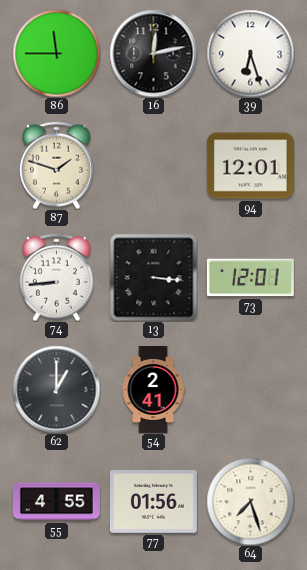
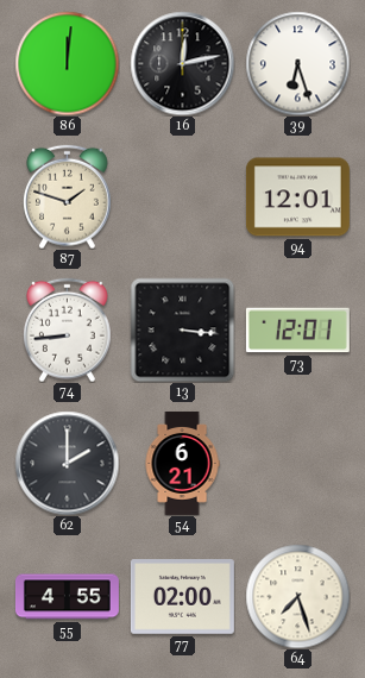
86: 11:45 -> 12:01 (67, 63)
62: 1:00 -> 2:00 (67, 463)
54: 2:41 -> 6:21 (182, 463)
77: 01:56 -> 02:00 (182, 597)
